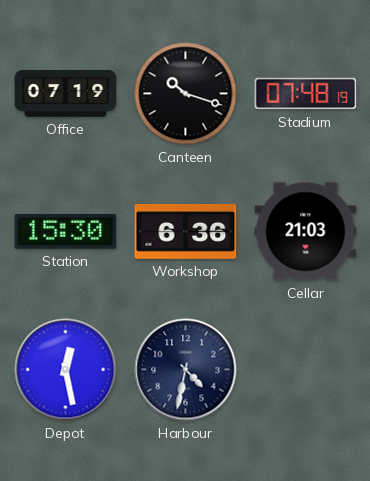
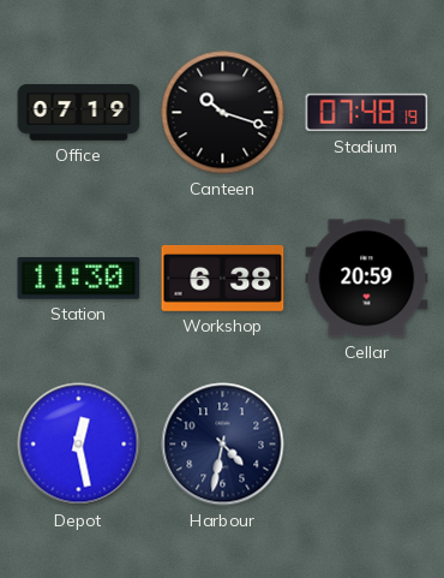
Station: 15:30 -> 11:30 (79, 279)
Workshop: 6:36 -> 6:38 (223, 278)
Cellar: 21:03 -> 20:59 (367, 279)
